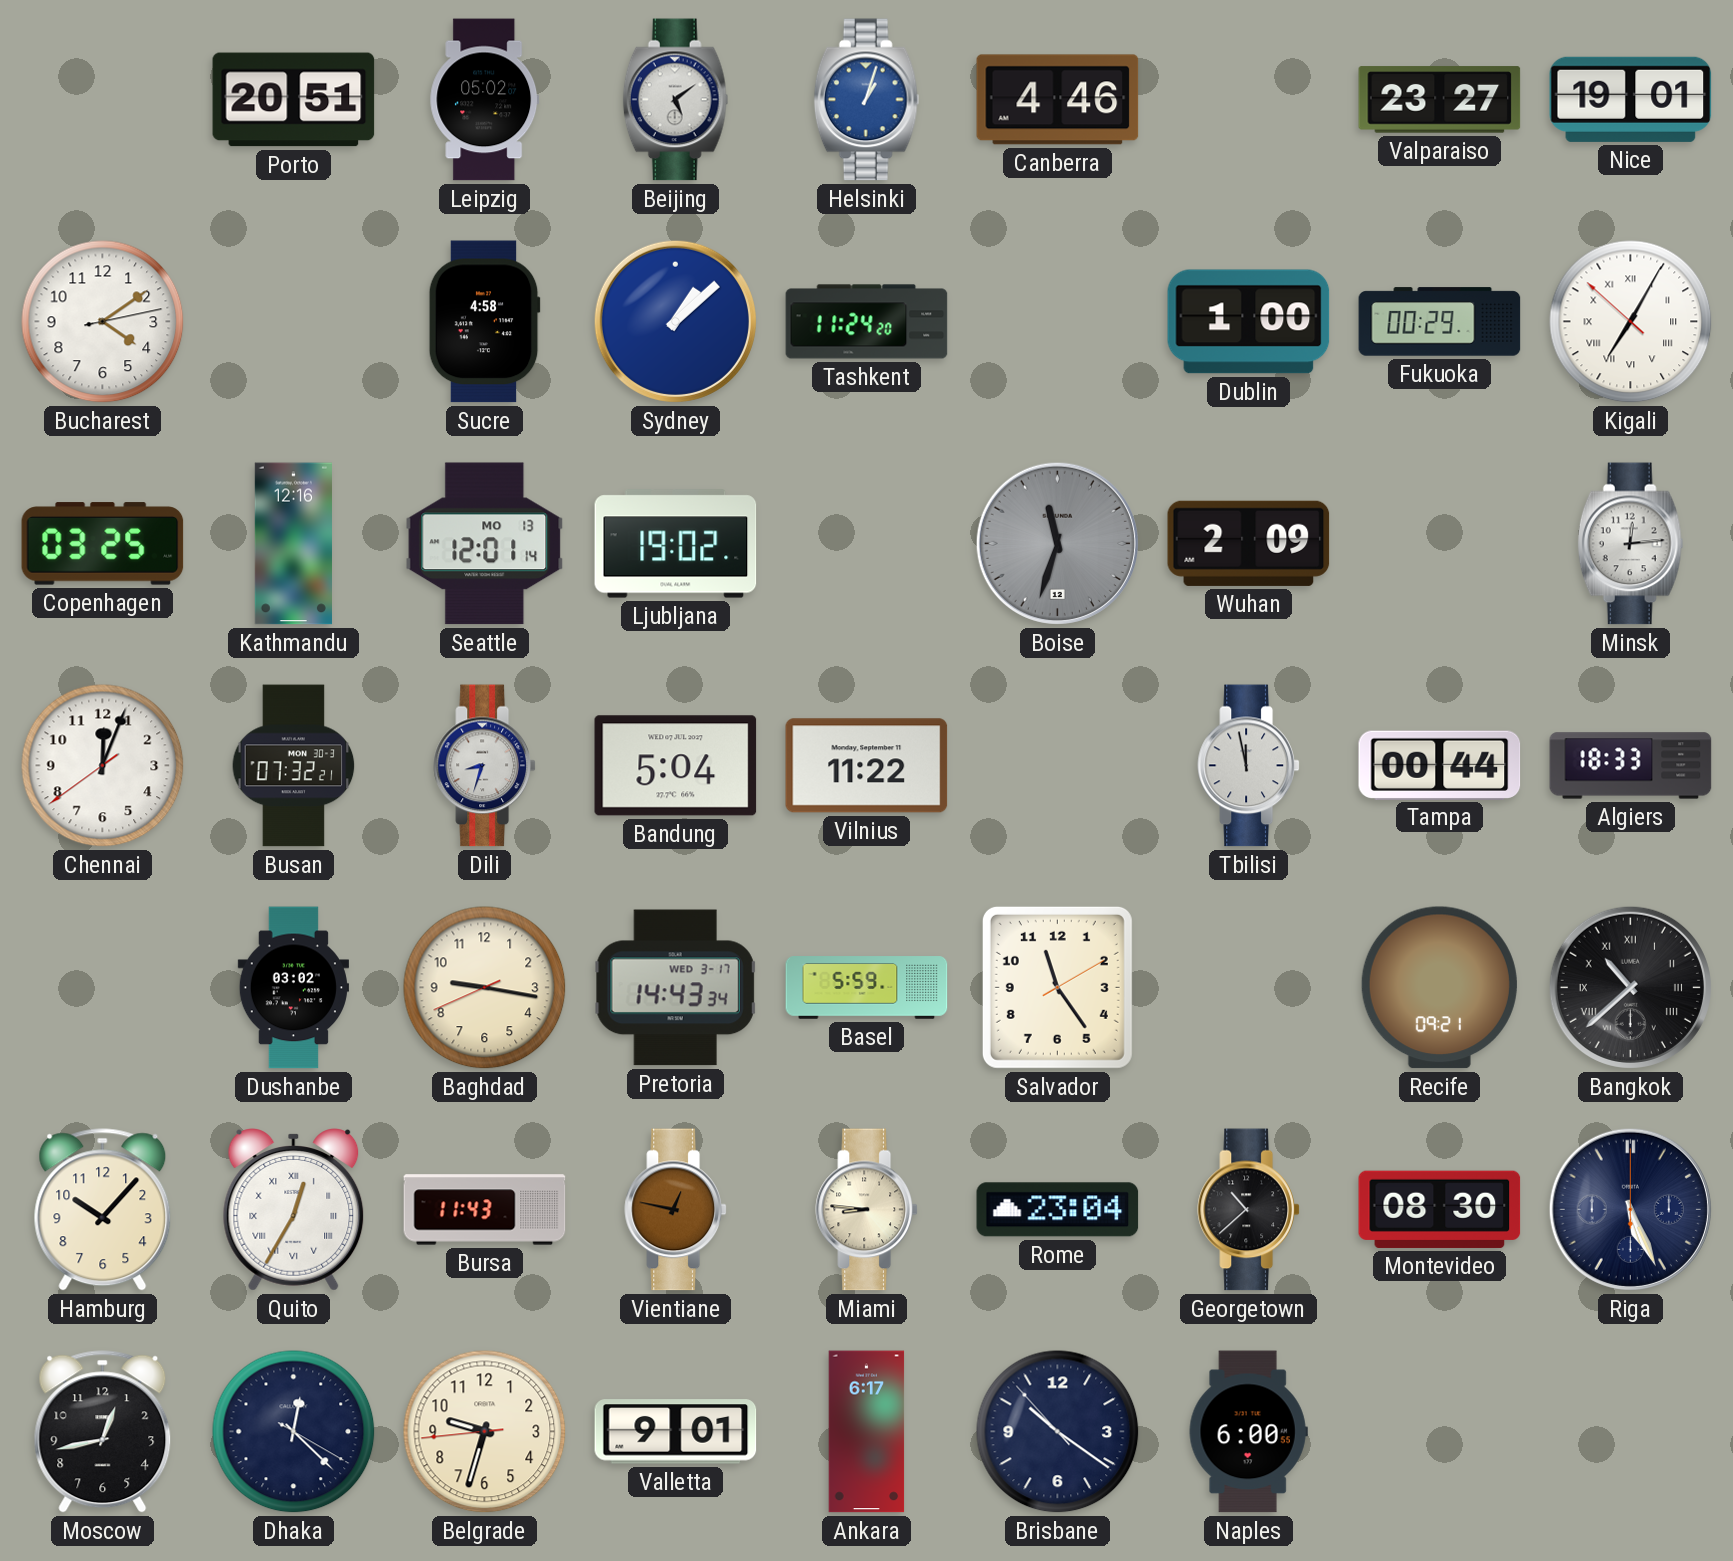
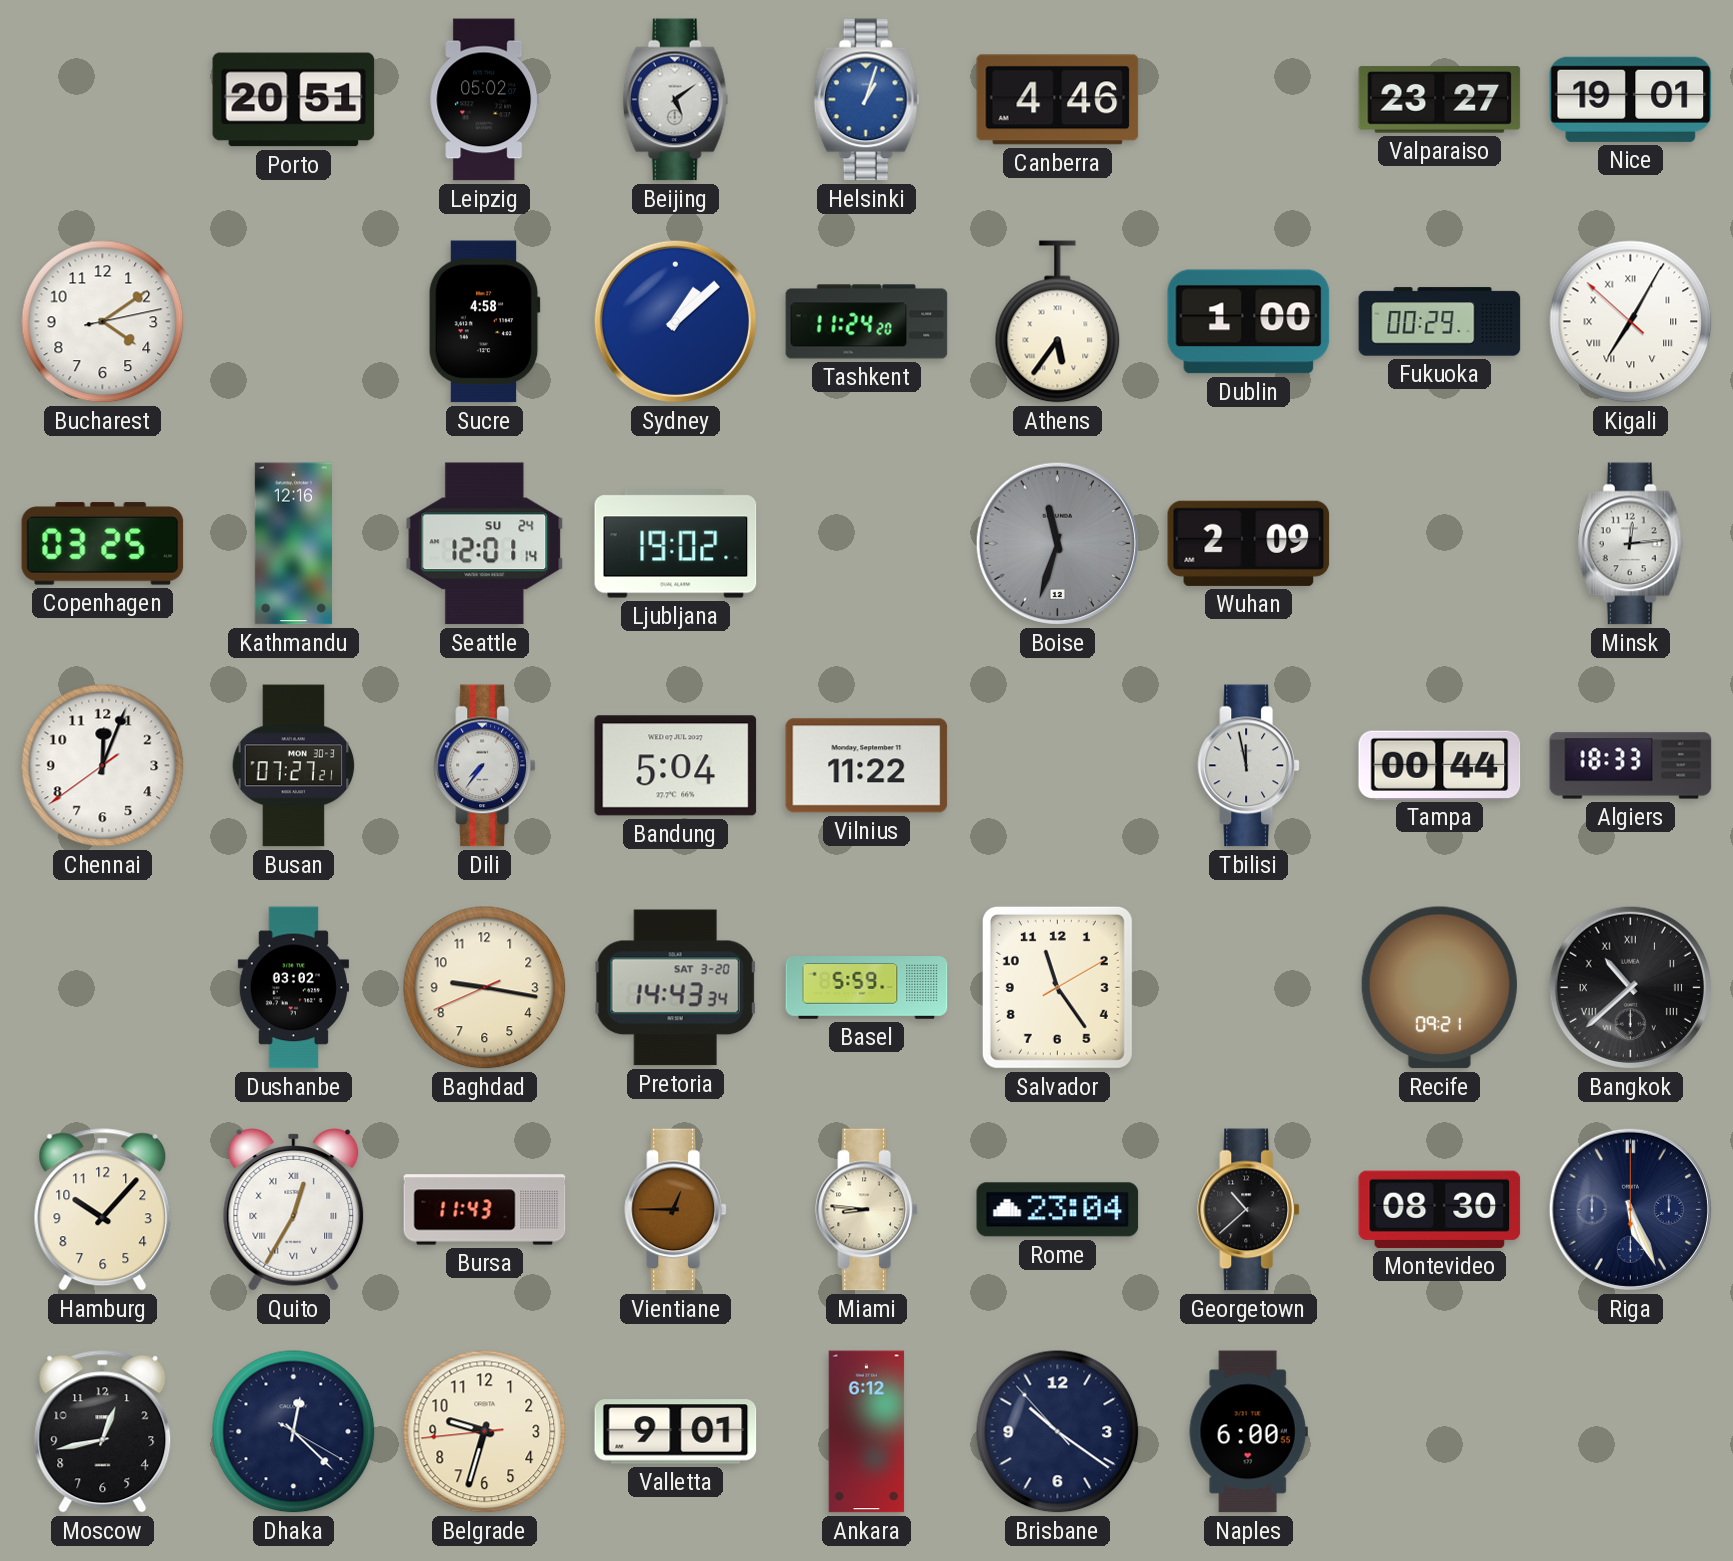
Athens: none -> 5:36 (1058, 322)
Seattle date: MO 13 -> SU 24 (485, 544)
Busan: 07:32 -> 07:27 (294, 766)
Dili: 8:33 -> 7:36 (484, 766)
Pretoria date: WED 3-17 -> SAT 3-20 (676, 988)
Vientiane: 12:47 -> 12:45 (675, 1210)
Ankara: 6:17 -> 6:12 (867, 1432)
